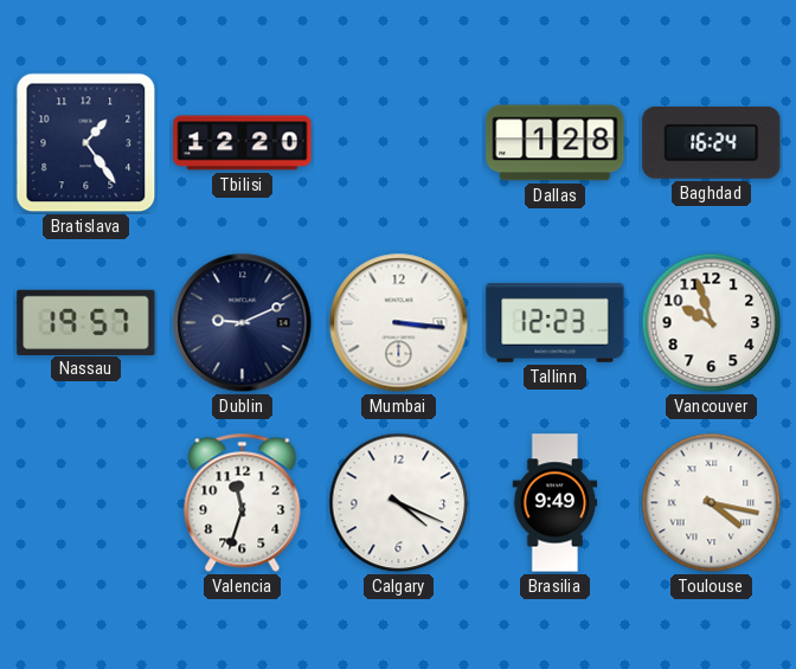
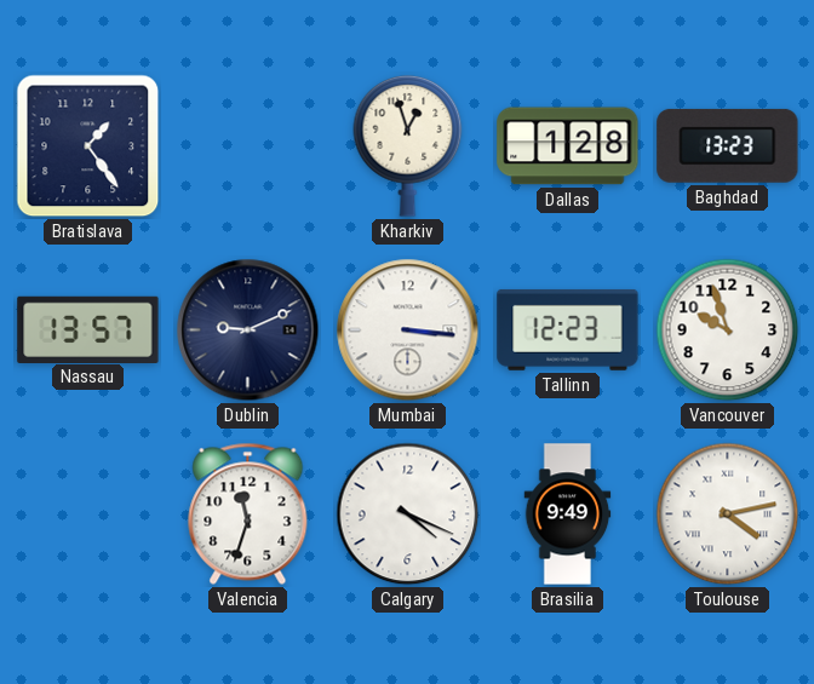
Tbilisi: 12:20 -> none (243, 143)
Kharkiv: none -> 12:57 (408, 145)
Baghdad: 16:24 -> 13:23 (728, 145)
Nassau: 19:57 -> 13:57 (88, 329)
Toulouse: 4:17 -> 4:13 (728, 515)
